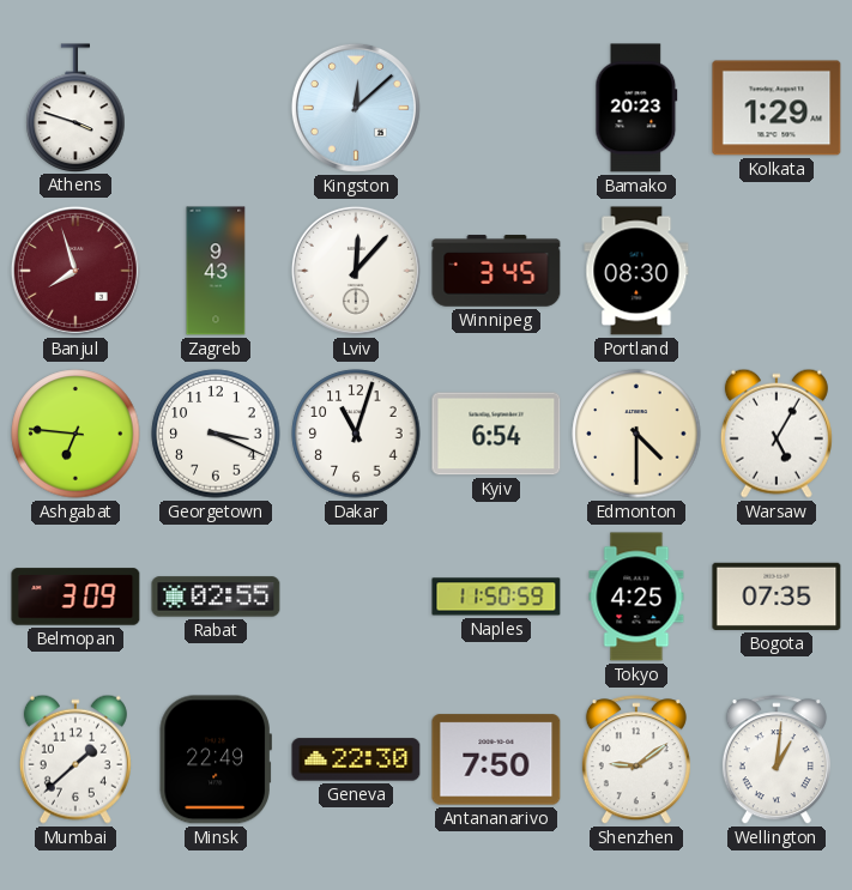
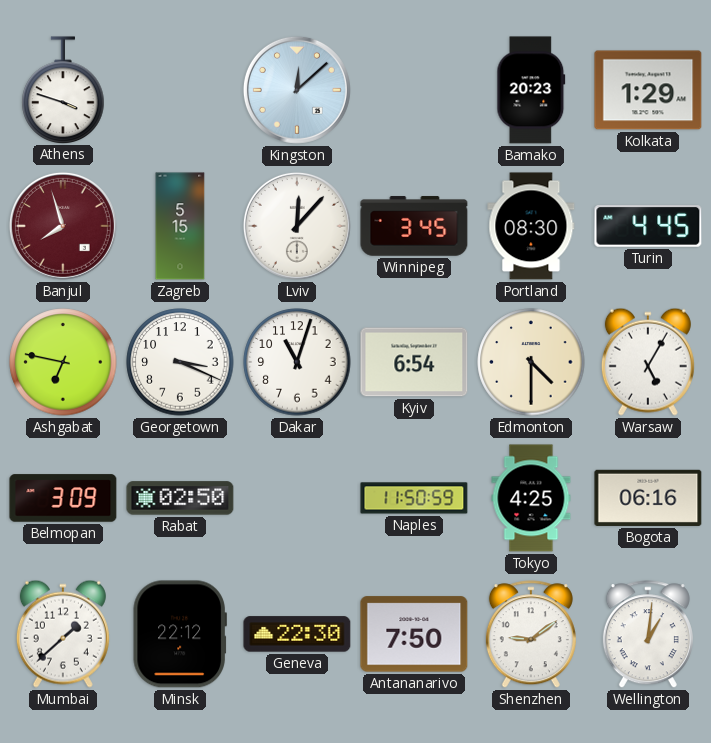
Zagreb: 9:43 -> 5:15 (180, 226)
Turin: none -> 4:45 (648, 226)
Ashgabat: 6:46 -> 6:47 (63, 362)
Rabat: 02:55 -> 02:50 (180, 498)
Bogota: 07:35 -> 06:16 (648, 498)
Minsk: 22:49 -> 22:12 (180, 634)
